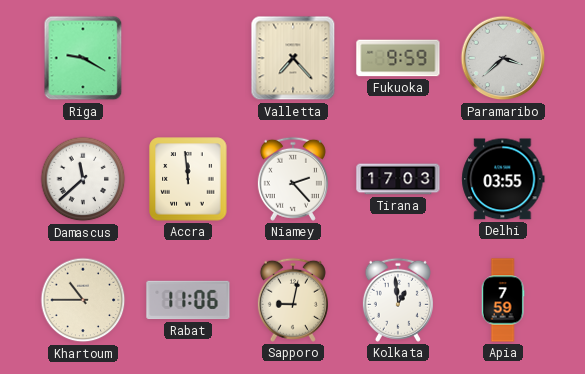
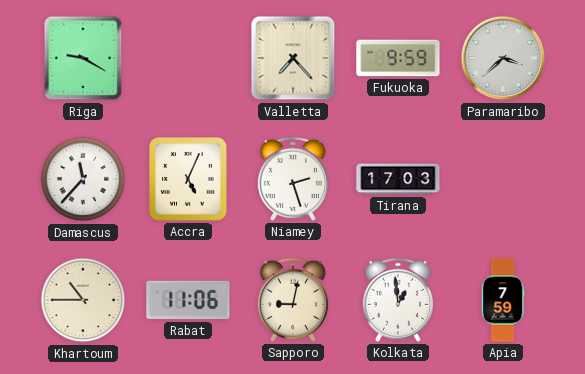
Damascus: 11:38 -> 11:37 (83, 179)
Accra: 11:59 -> 5:04 (188, 179)
Niamey: 2:23 -> 2:27 (293, 179)
Delhi: 03:55 -> none (503, 179)
